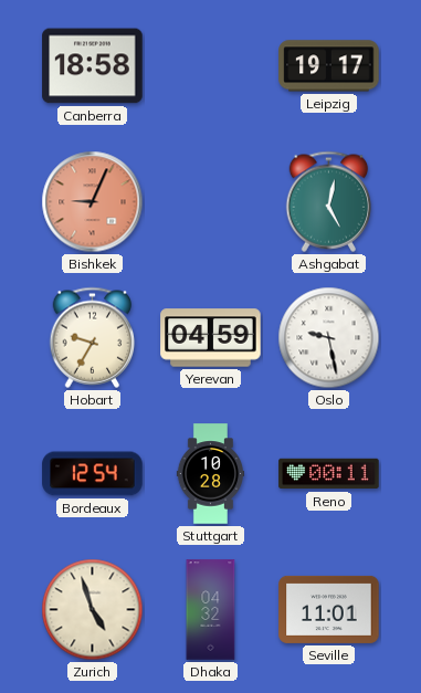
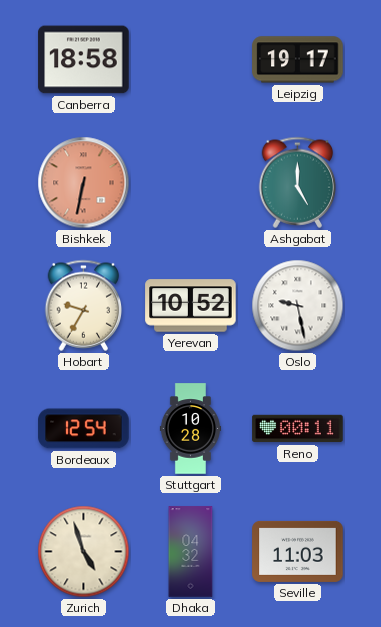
Bishkek: 9:04 -> 6:32 (84, 183)
Ashgabat: 5:02 -> 5:00 (298, 182)
Yerevan: 04:59 -> 10:52 (191, 306)
Seville: 11:01 -> 11:03 (298, 551)
